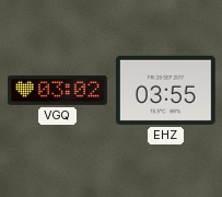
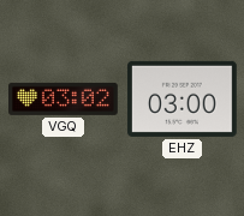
EHZ: 03:55 -> 03:00 (181, 98)
